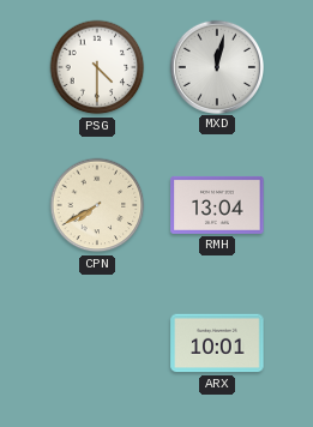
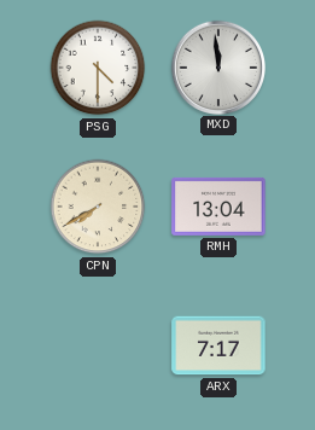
MXD: 12:02 -> 11:59 (217, 66)
ARX: 10:01 -> 7:17 (218, 345)
